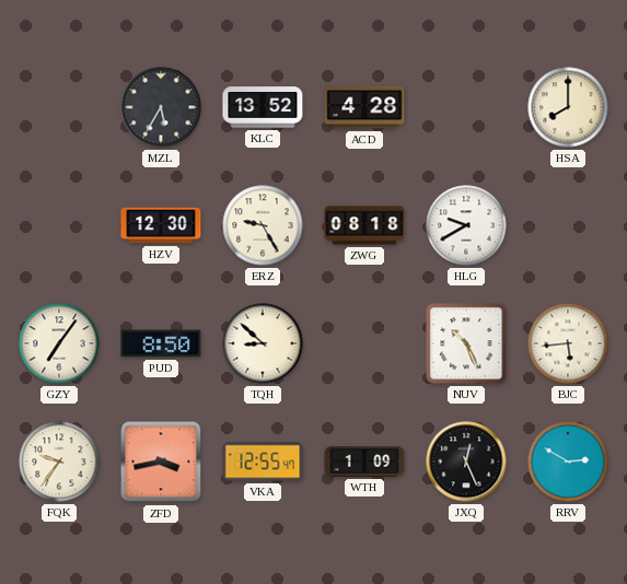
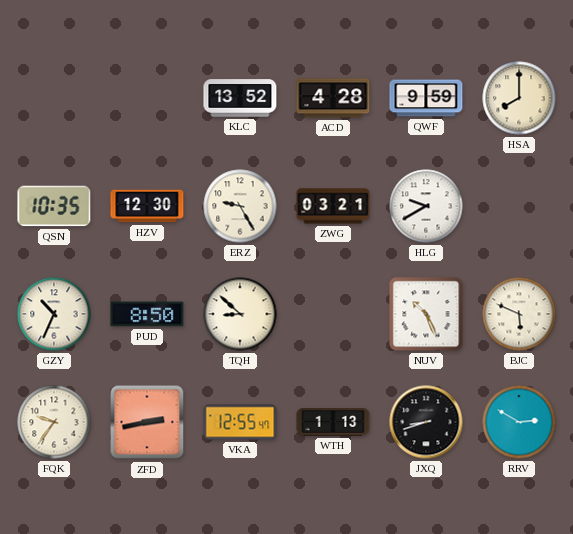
MZL: 5:35 -> none (161, 107)
QWF: none -> 9:59 (426, 98)
QSN: none -> 10:35 (54, 206)
ZWG: 08:18 -> 03:21 (333, 206)
GZY: 7:06 -> 10:34 (54, 314)
BJC: 5:44 -> 5:49 (519, 314)
ZFD: 3:43 -> 2:43 (147, 422)
WTH: 1:09 -> 1:13 (333, 423)
JXQ: 12:26 -> 8:42 (426, 422)
